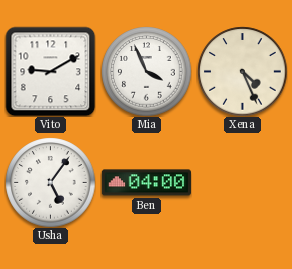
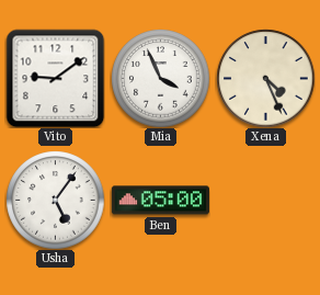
Vito: 9:10 -> 9:09 (55, 78)
Ben: 04:00 -> 05:00 (160, 201)
